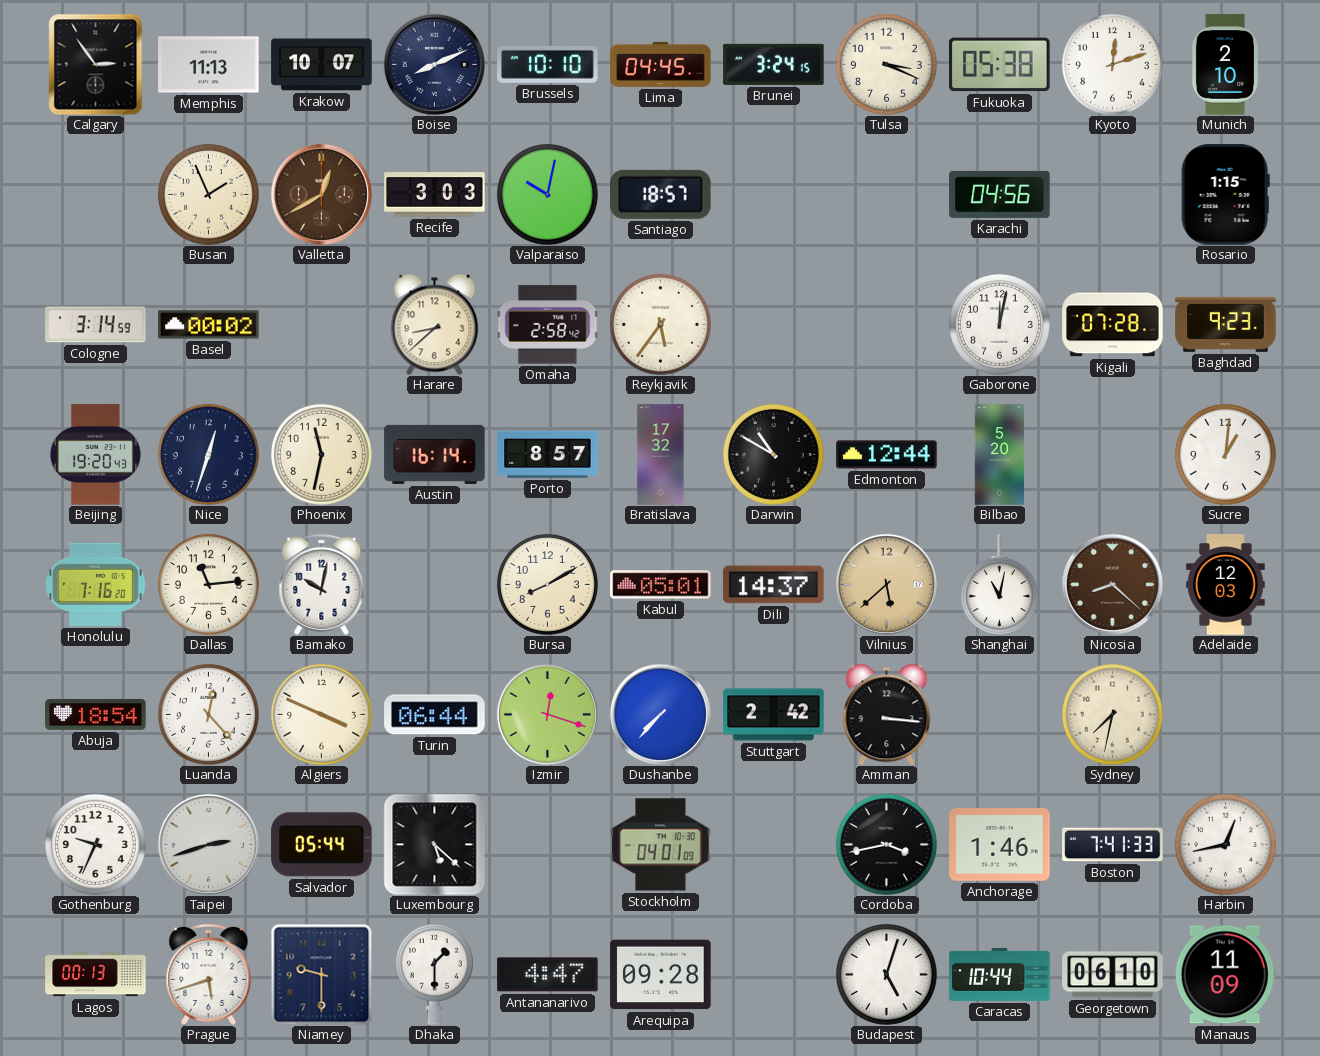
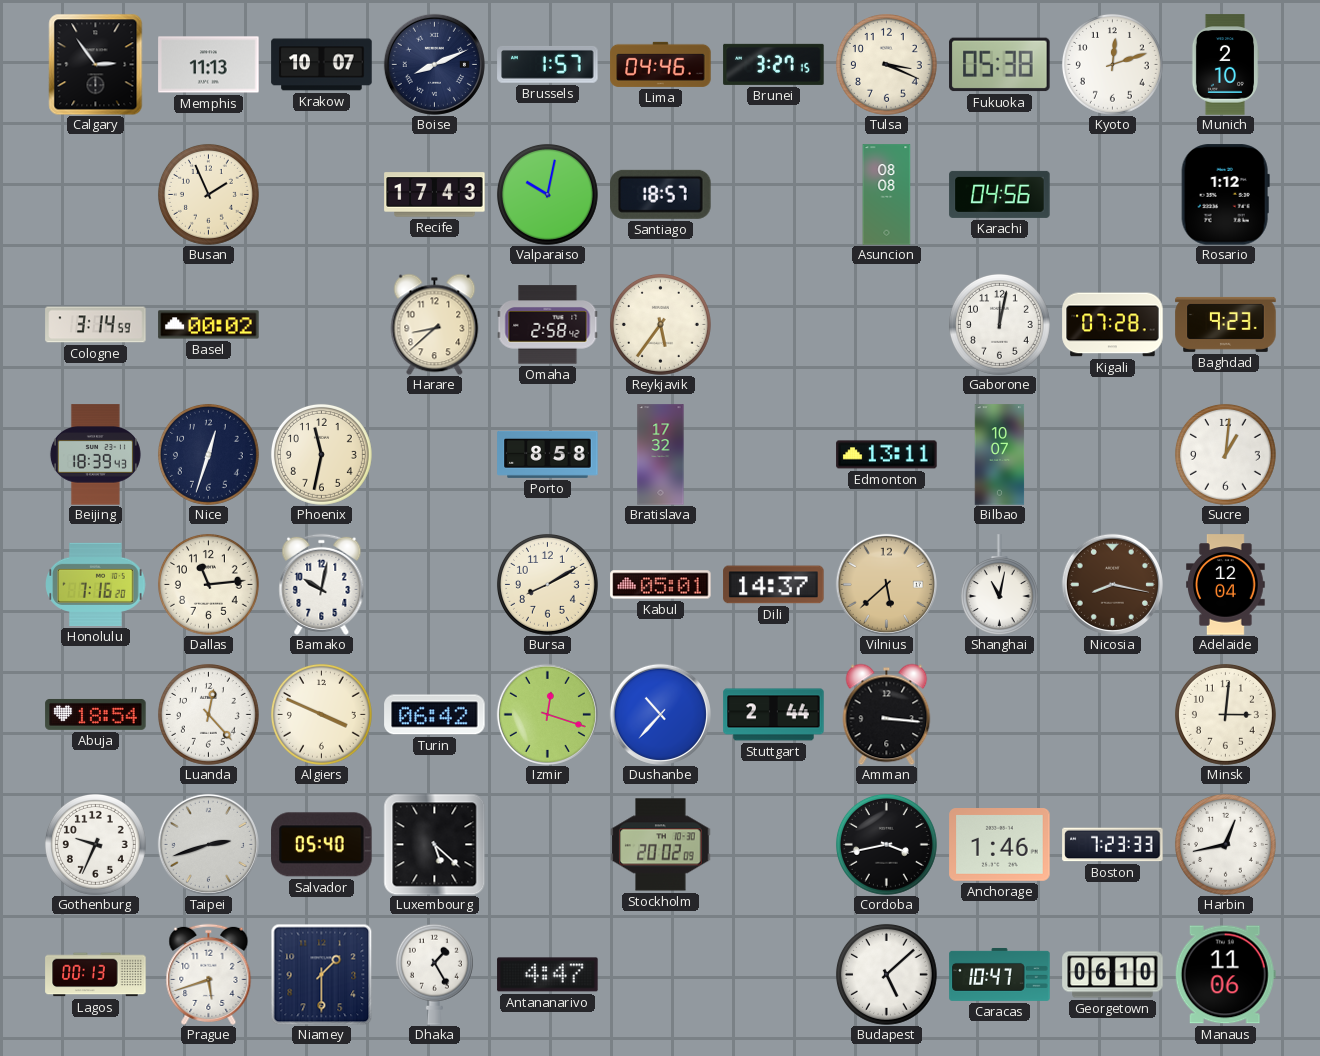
Brussels: 10:10 -> 1:57 (548, 65)
Lima: 04:45 -> 04:46 (661, 64)
Brunei: 3:24 -> 3:27 (774, 64)
Valletta: 12:40 -> none (321, 194)
Recife: 3:03 -> 17:43 (435, 195)
Asuncion: none -> 08:08 (887, 195)
Rosario: 1:15 -> 1:12 (1225, 195)
Beijing: 19:20 -> 18:39 (95, 455)
Austin: 16:14 -> none (435, 454)
Porto: 8:57 -> 8:58 (548, 454)
Darwin: 10:50 -> none (773, 454)
Edmonton: 12:44 -> 13:11 (887, 455)
Bilbao: 5:20 -> 10:07 (1000, 455)
Nicosia: 8:22 -> 8:17 (1112, 584)
Adelaide: 12:03 -> 12:04 (1226, 585)
Turin: 06:44 -> 06:42 (435, 715)
Dushanbe: 7:37 -> 10:37 (660, 714)
Stuttgart: 2:42 -> 2:44 (774, 715)
Sydney: 7:32 -> none (1112, 714)
Minsk: none -> 3:01 (1225, 714)
Salvador: 05:44 -> 05:40 (322, 845)
Stockholm: 04:01 -> 20:02 (661, 845)
Boston: 7:41 -> 7:23 (1113, 845)
Niamey: 9:30 -> 1:30 (321, 974)
Dhaka: 1:30 -> 1:25 (434, 974)
Arequipa: 09:28 -> none (661, 975)
Budapest: 5:03 -> 5:08 (886, 974)
Caracas: 10:44 -> 10:47 (1000, 974)
Manaus: 11:09 -> 11:06 (1225, 975)
